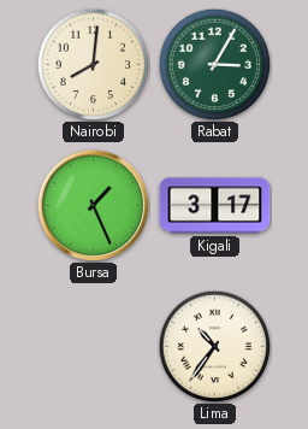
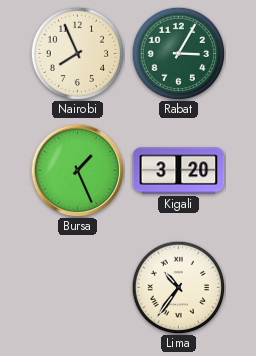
Nairobi: 8:01 -> 7:56 (77, 53)
Kigali: 3:17 -> 3:20 (179, 171)
